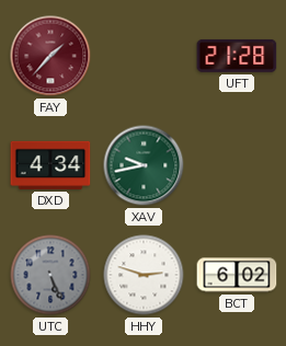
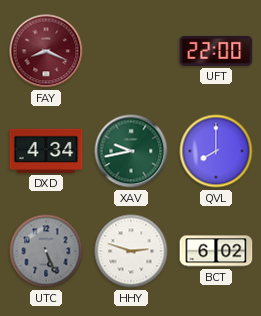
FAY: 1:37 -> 8:19 (46, 51)
UFT: 21:28 -> 22:00 (216, 51)
QVL: none -> 8:00 (216, 151)
